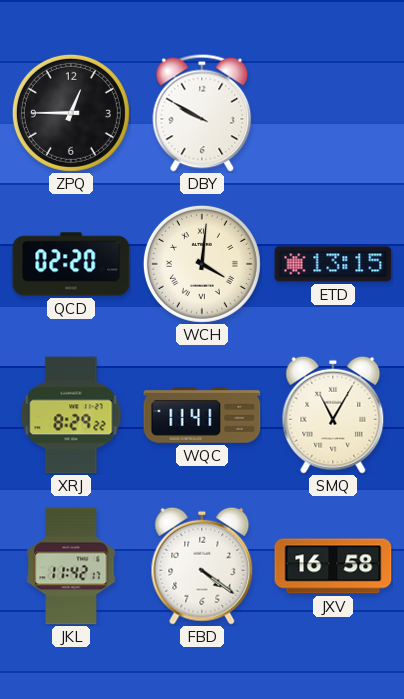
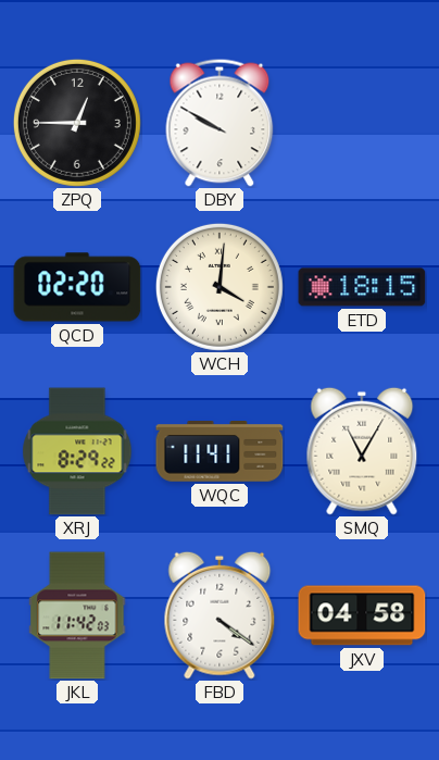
ETD: 13:15 -> 18:15 (362, 287)
JKL: 11:42:17 -> 11:42:03 (77, 615)
JXV: 16:58 -> 04:58 (362, 615)
